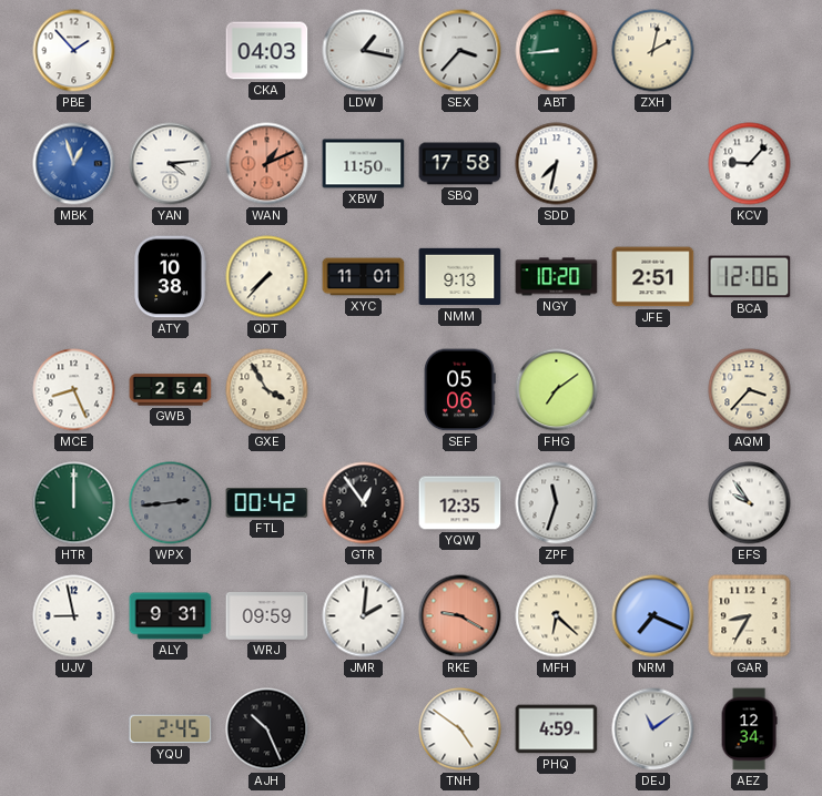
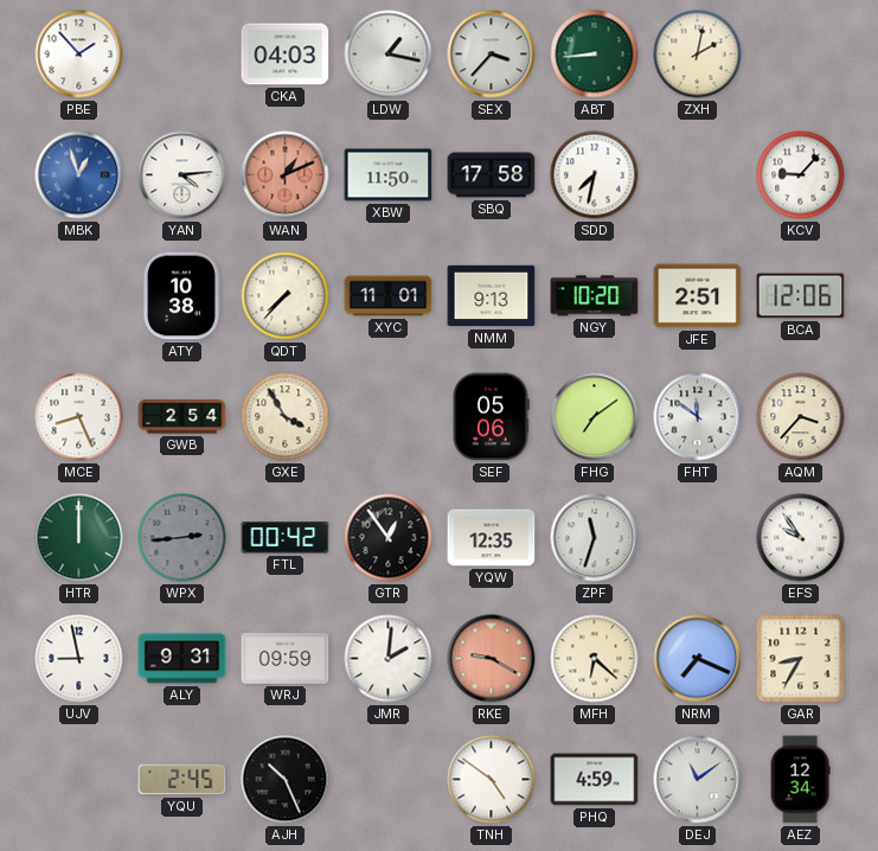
FHT: none -> 11:51 (698, 417)
